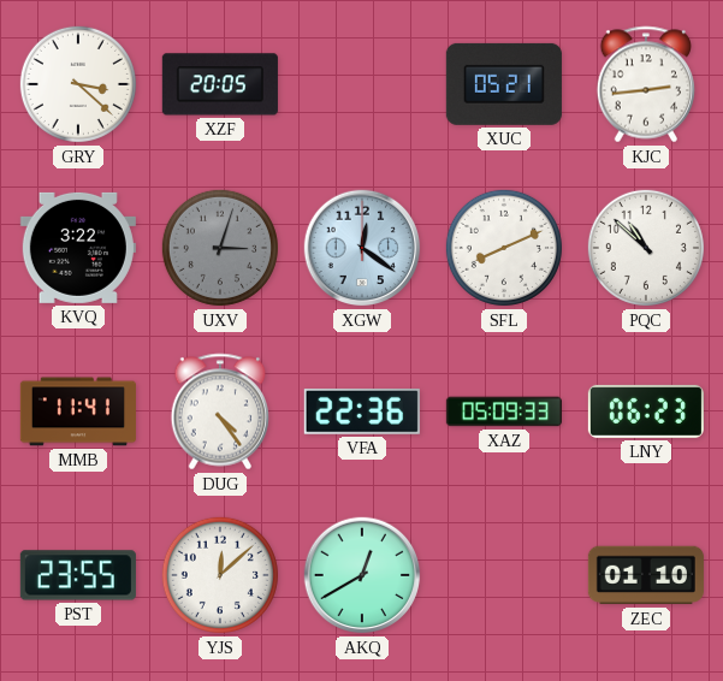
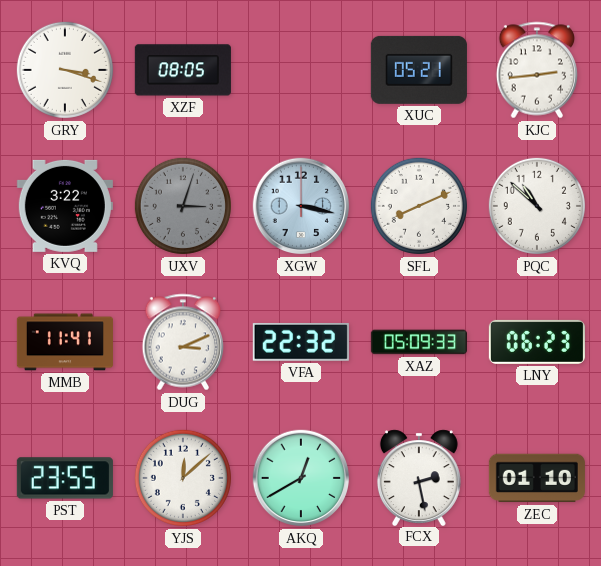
GRY: 3:22 -> 3:18 (65, 70)
XZF: 20:05 -> 08:05 (183, 70)
XGW: 12:21 -> 3:17 (301, 206)
DUG: 4:24 -> 3:11 (183, 342)
VFA: 22:36 -> 22:32 (301, 342)
FCX: none -> 2:28 (419, 477)
